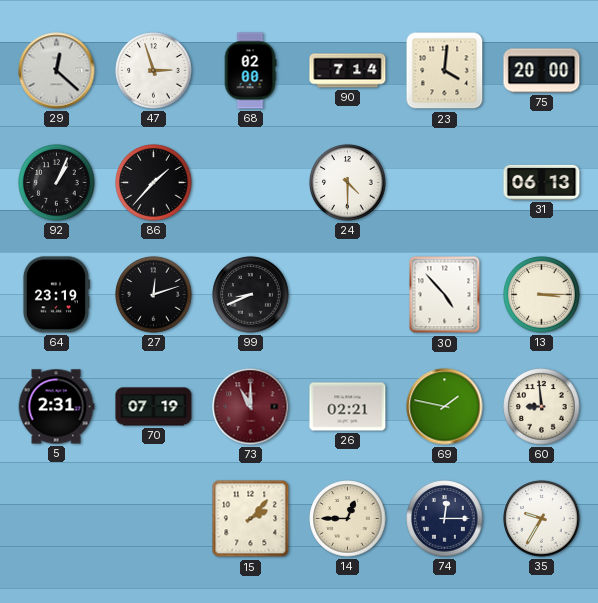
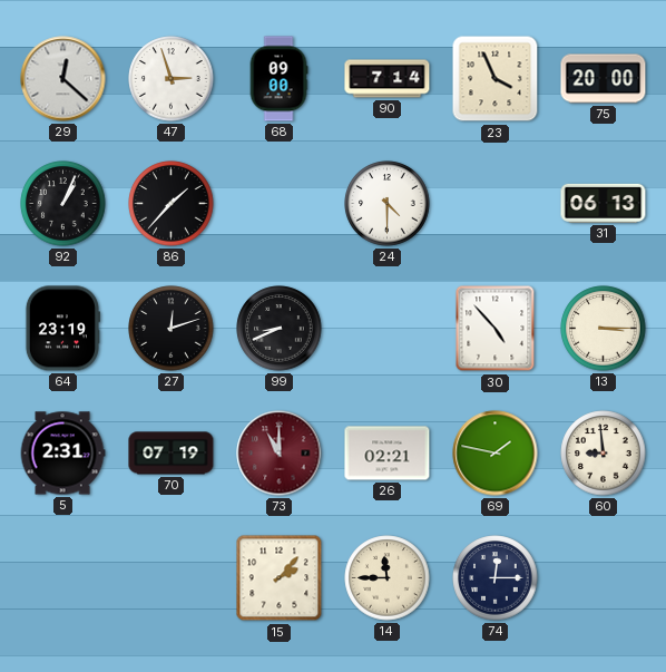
68: 02:00 -> 09:00 (278, 79)
23: 4:01 -> 3:56 (496, 79)
14: 12:45 -> 11:45 (388, 578)
35: 9:35 -> none (542, 519)
